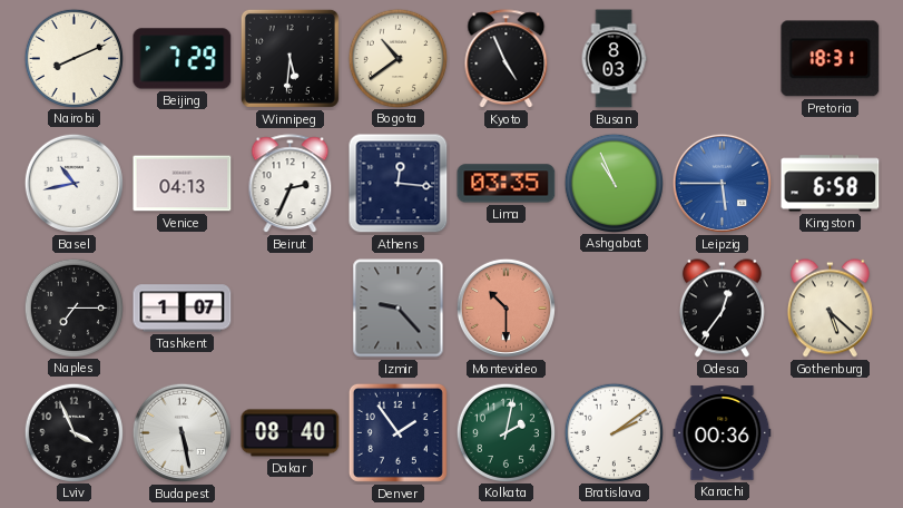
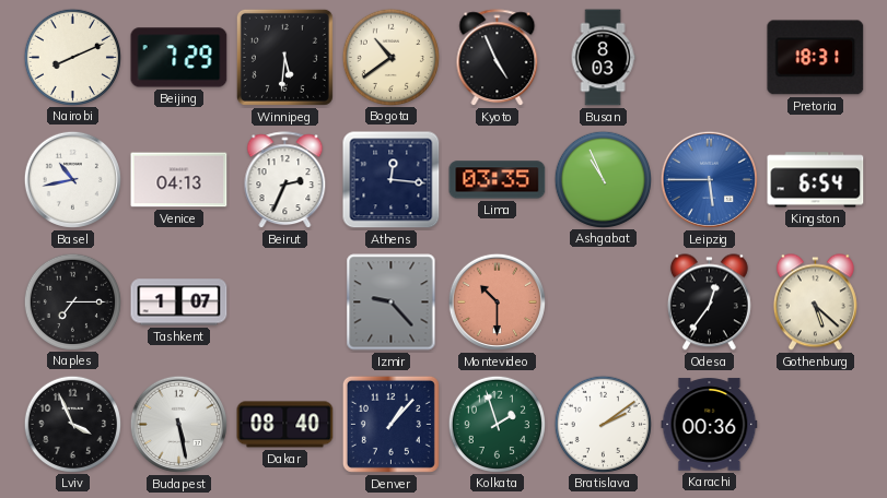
Kingston: 6:58 -> 6:54 (816, 180)
Denver: 1:54 -> 1:07 (390, 424)
Kolkata: 2:02 -> 1:57 (497, 424)
